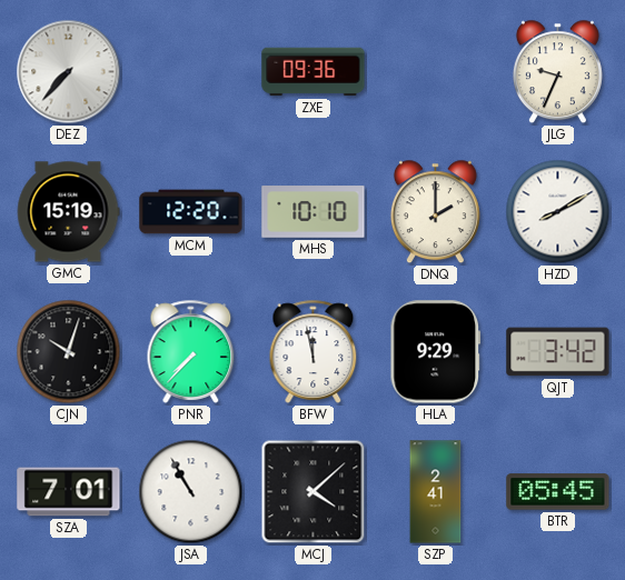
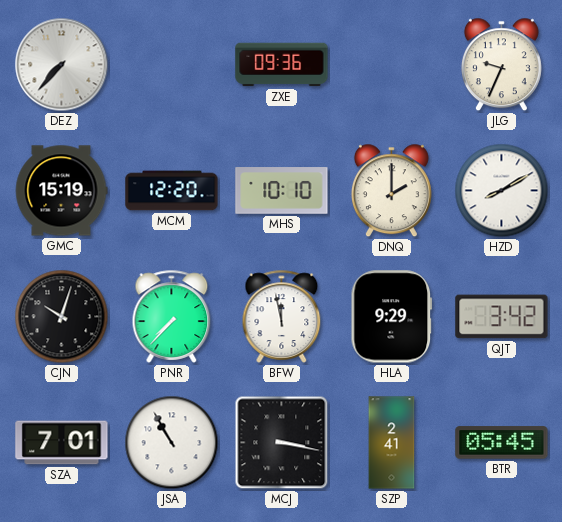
MCJ: 4:08 -> 3:17 (282, 443)
